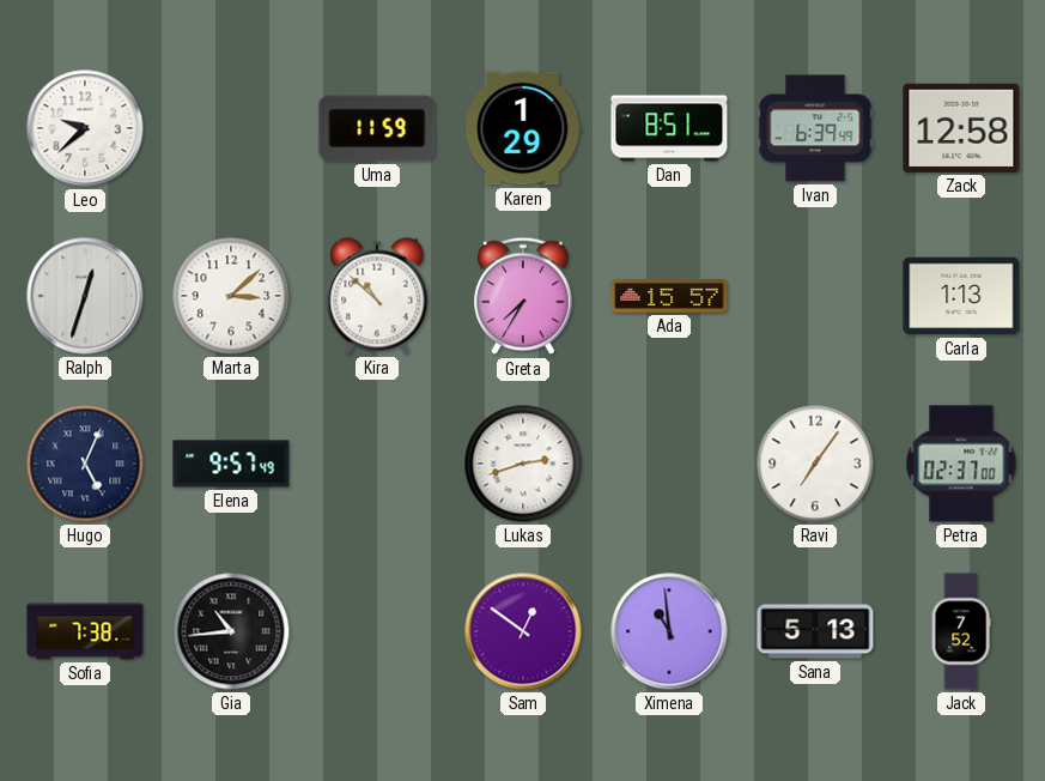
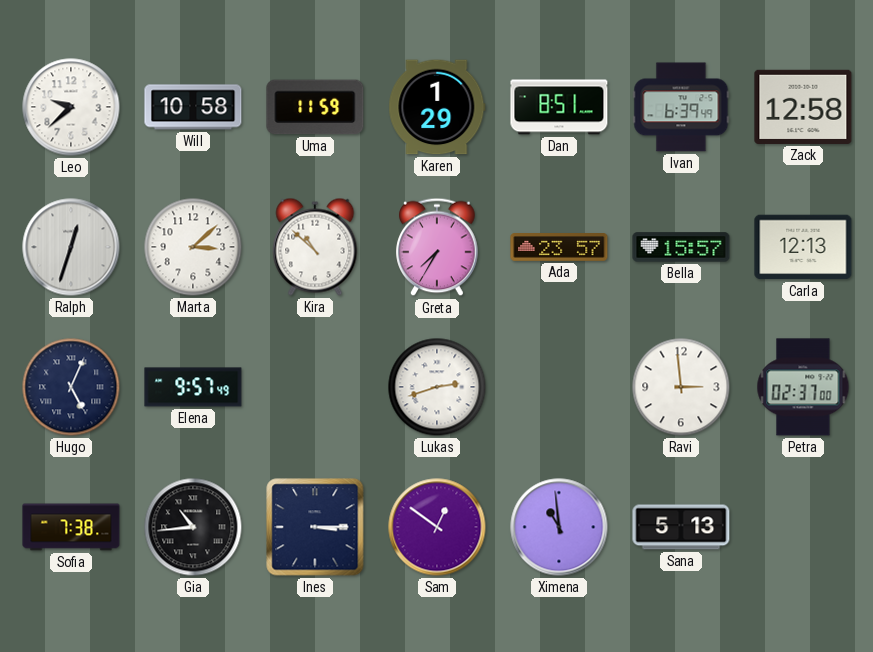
Will: none -> 10:58 (193, 107)
Ada: 15:57 -> 23:57 (559, 248)
Bella: none -> 15:57 (681, 247)
Carla: 1:13 -> 12:13 (803, 247)
Ravi: 7:06 -> 2:59 (681, 387)
Ines: none -> 3:15 (315, 527)
Jack: 7:52 -> none (961, 631)
